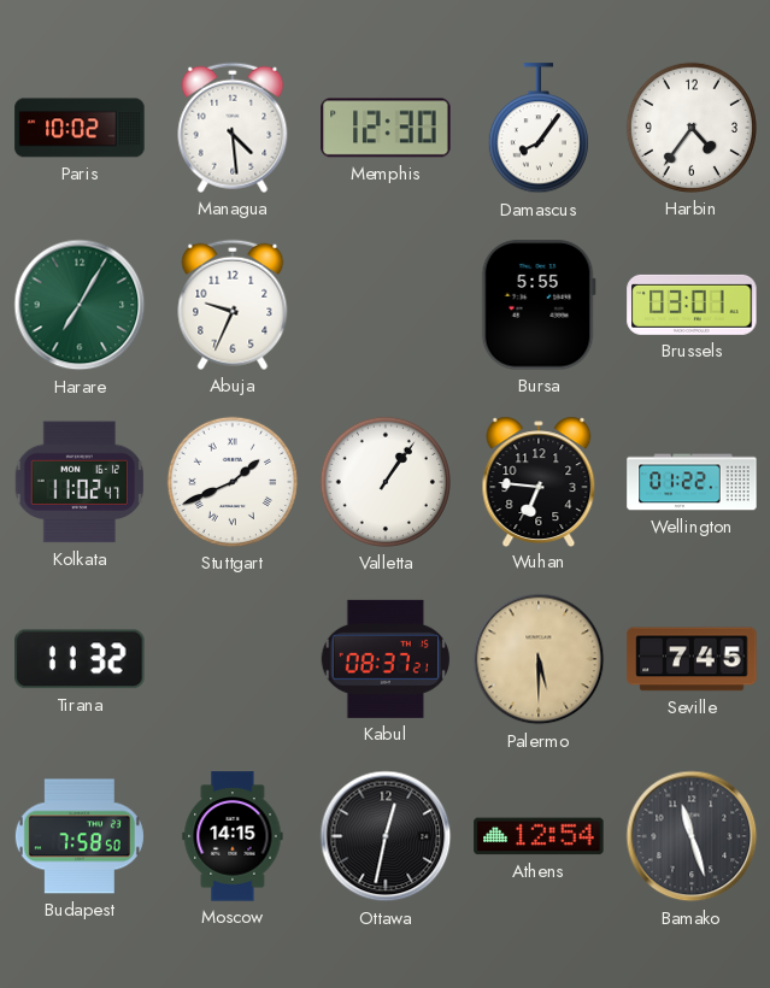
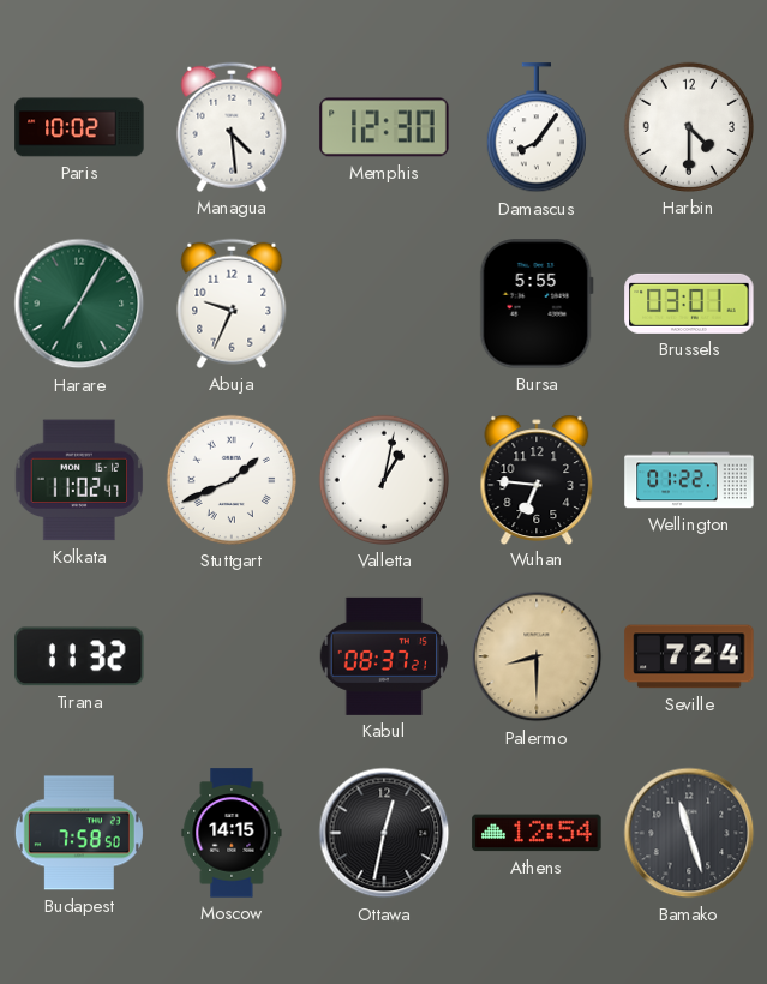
Harbin: 4:36 -> 4:30 (689, 127)
Valletta: 1:06 -> 1:02 (384, 480)
Palermo: 5:30 -> 8:30 (537, 656)
Seville: 7:45 -> 7:24 (689, 656)
